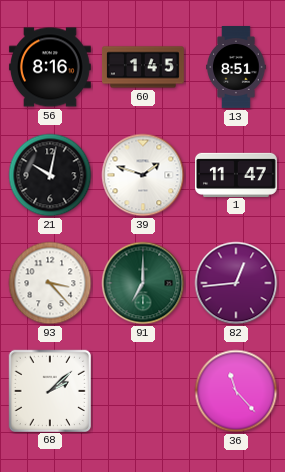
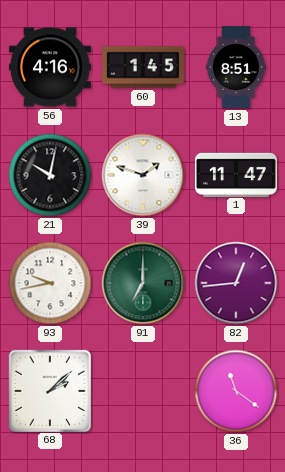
56: 8:16 -> 4:16 (50, 67)
93: 3:23 -> 9:43 (50, 283)
36: 11:23 -> 11:21 (236, 391)
